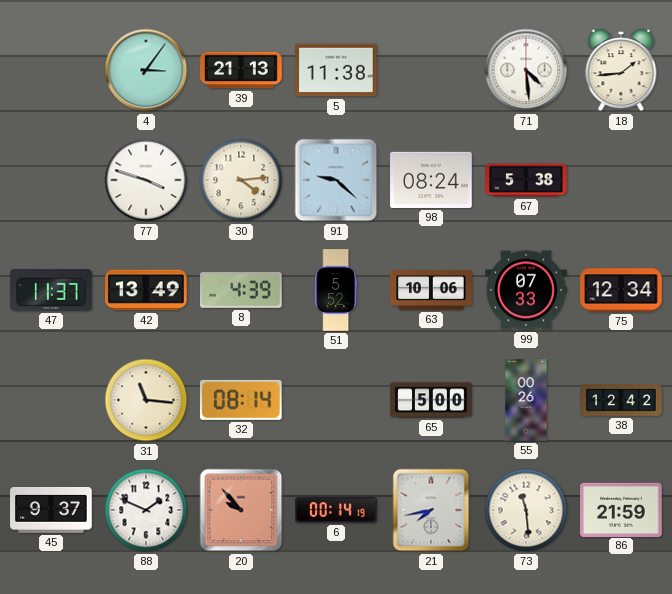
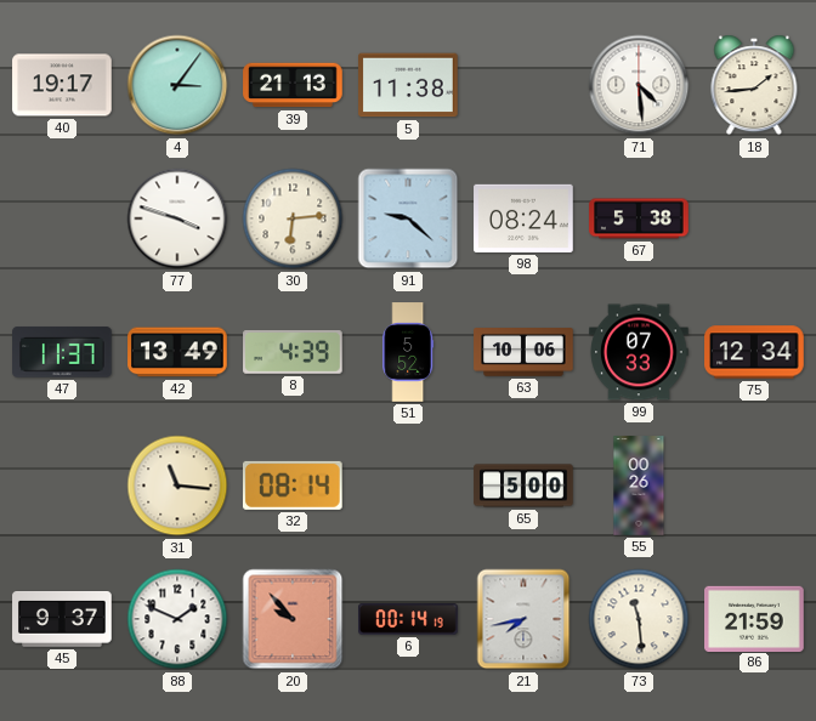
40: none -> 19:17 (62, 85)
30: 4:14 -> 6:14 (293, 218)
38: 12:42 -> none (621, 400)
